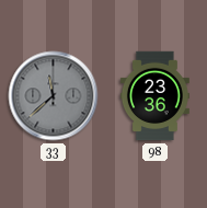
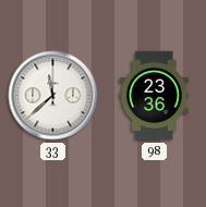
33 dial: grey -> white (53, 96)
